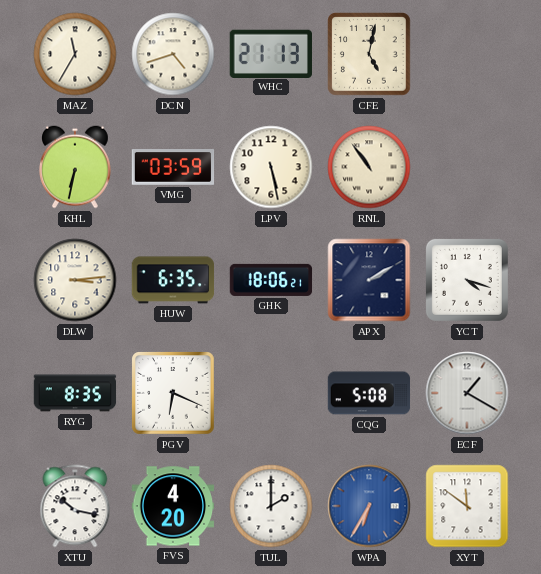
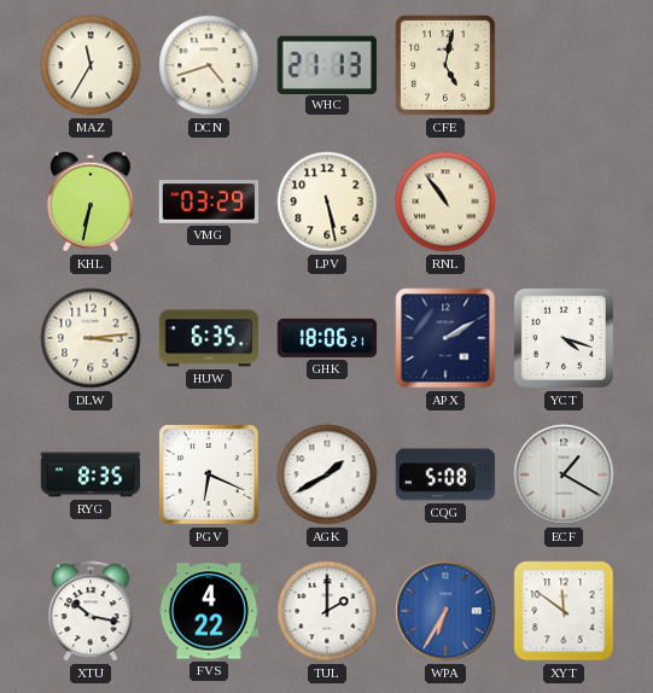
VMG: 03:59 -> 03:29 (209, 203)
AGK: none -> 1:40 (327, 474)
FVS: 4:20 -> 4:22 (209, 611)
